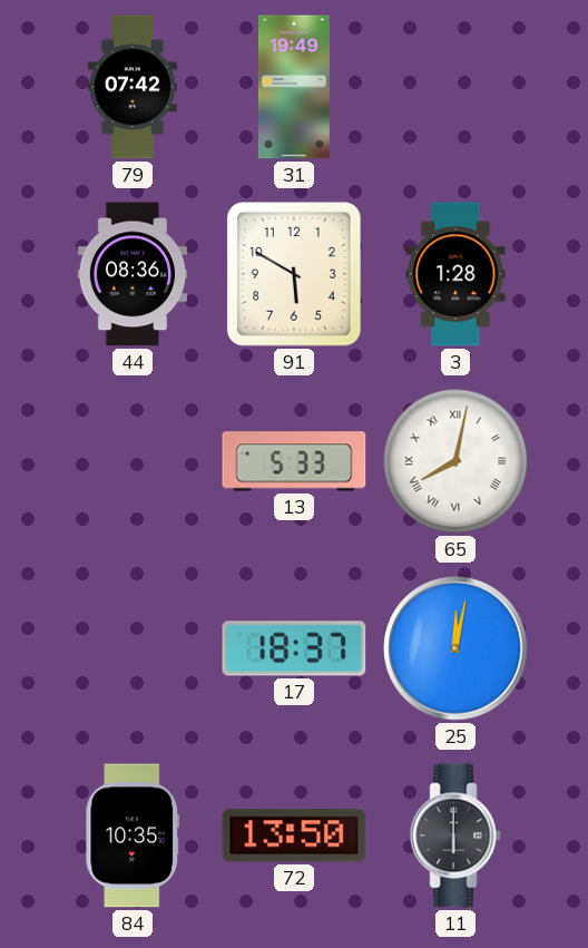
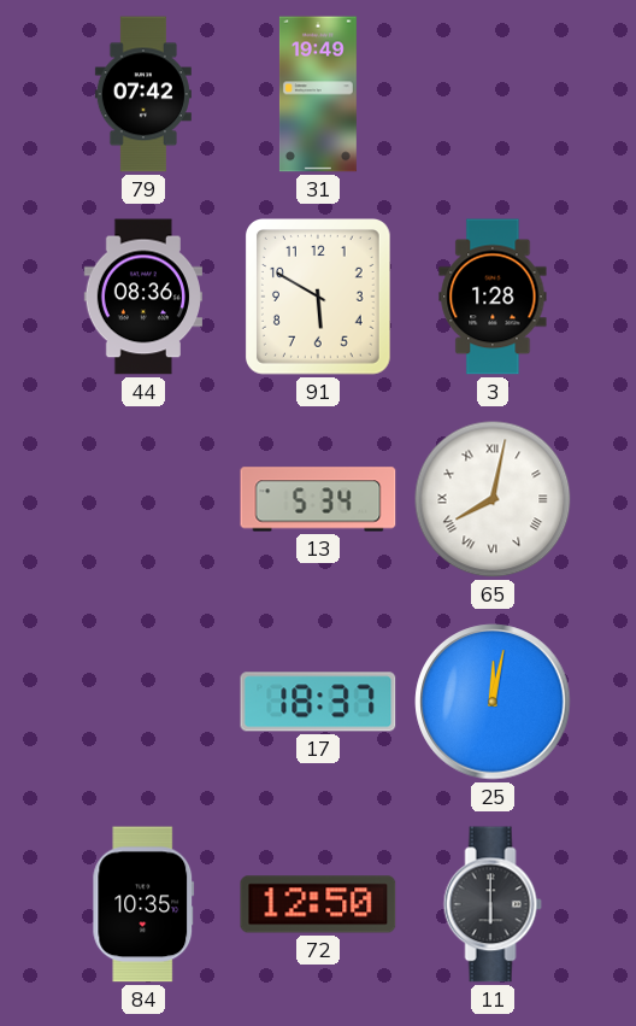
13: 5:33 -> 5:34 (318, 499)
72: 13:50 -> 12:50 (318, 904)
